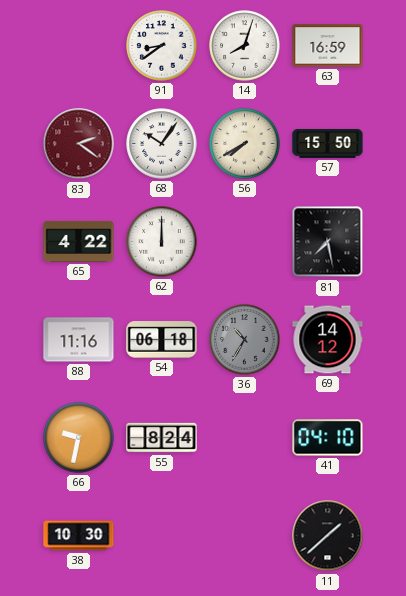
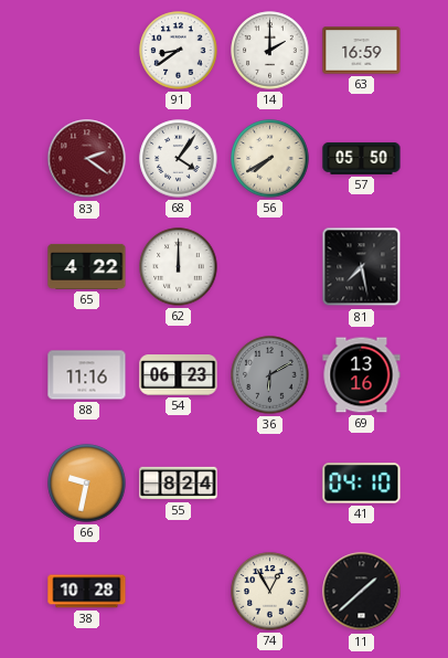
14: 8:03 -> 2:00 (270, 51)
68: 10:06 -> 4:06 (179, 159)
57: 15:50 -> 05:50 (362, 159)
54: 06:18 -> 06:23 (179, 375)
36: 10:35 -> 6:10 (270, 375)
69: 14:12 -> 13:16 (362, 375)
38: 10:30 -> 10:28 (87, 592)
74: none -> 12:55 (270, 592)
